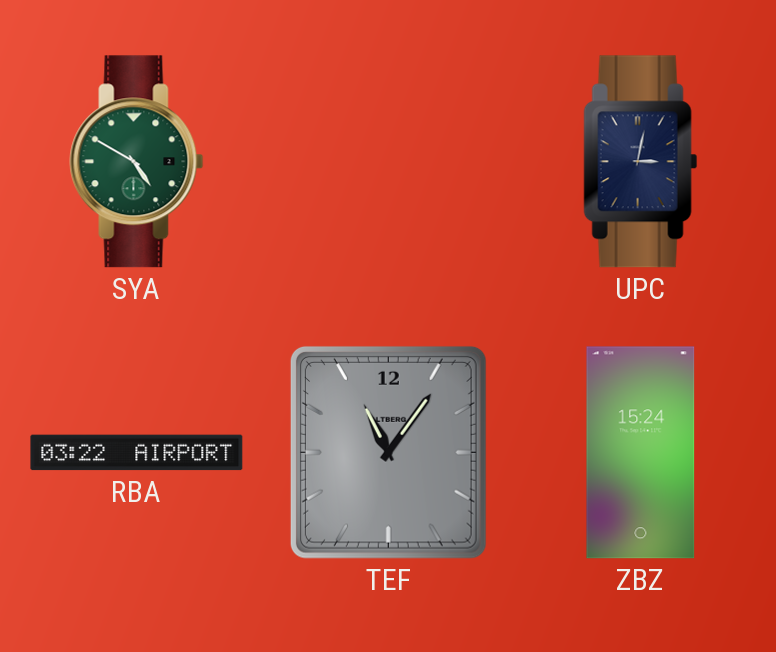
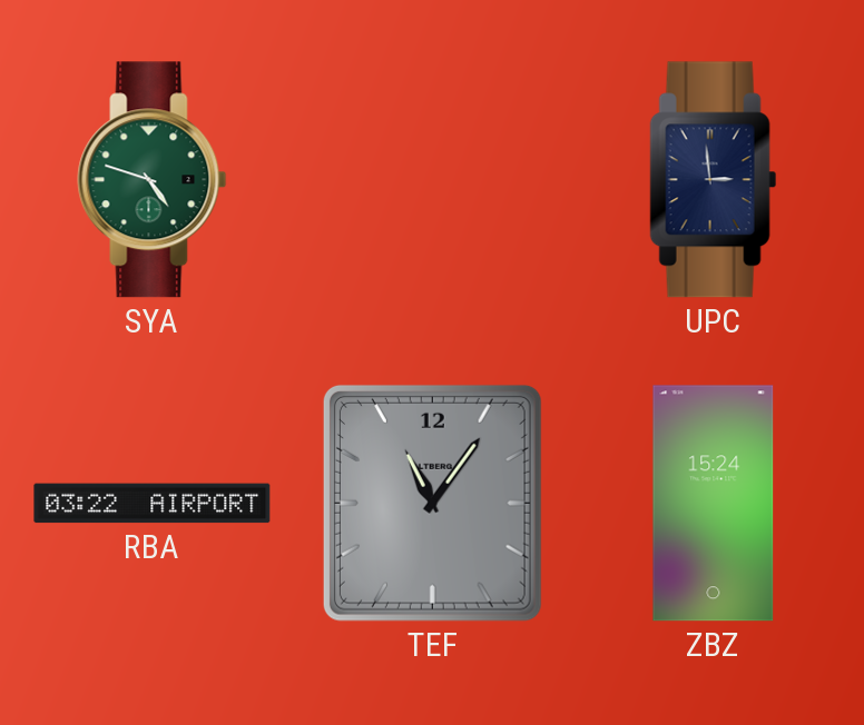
SYA: 4:50 -> 4:48 (153, 180)
UPC: 3:02 -> 2:59 (714, 180)
